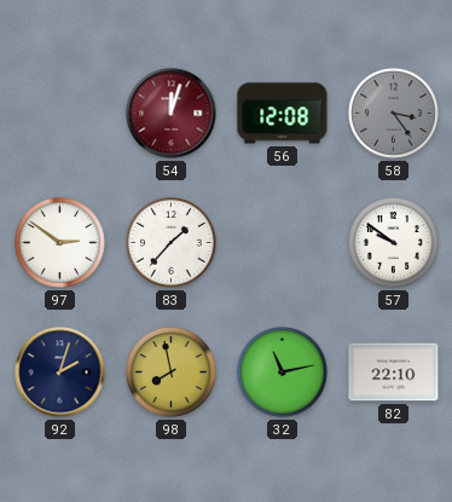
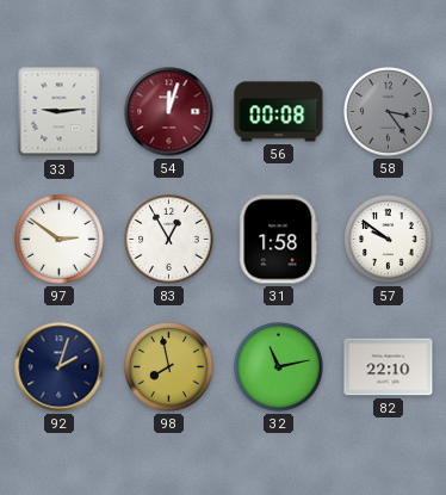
33: none -> 9:14 (60, 112)
56: 12:08 -> 00:08 (279, 112)
83: 1:37 -> 12:55 (169, 240)
31: none -> 1:58 (279, 240)
